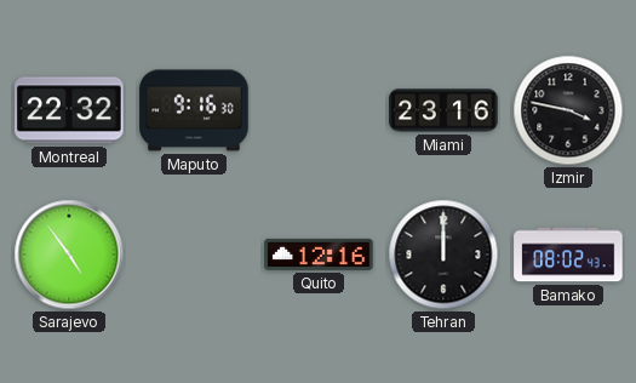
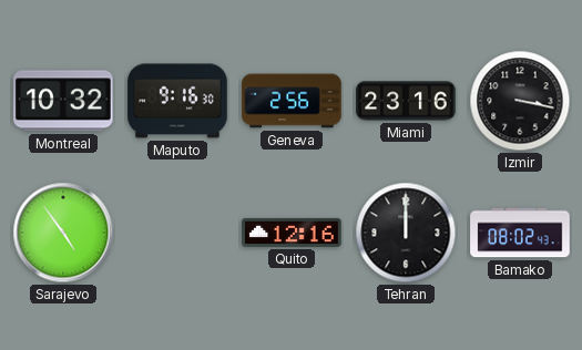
Montreal: 22:32 -> 10:32 (63, 101)
Geneva: none -> 2:56 (292, 101)
Izmir: 3:47 -> 3:17 (520, 101)
